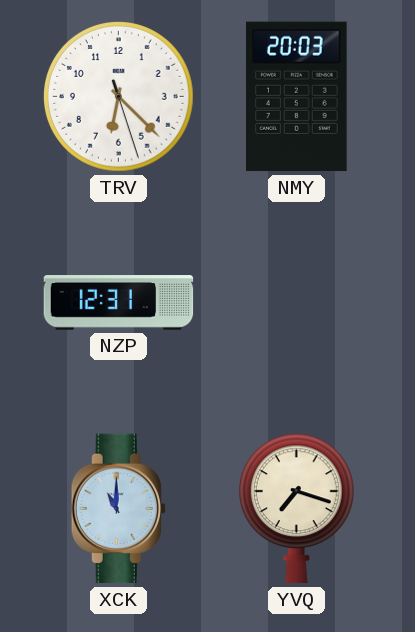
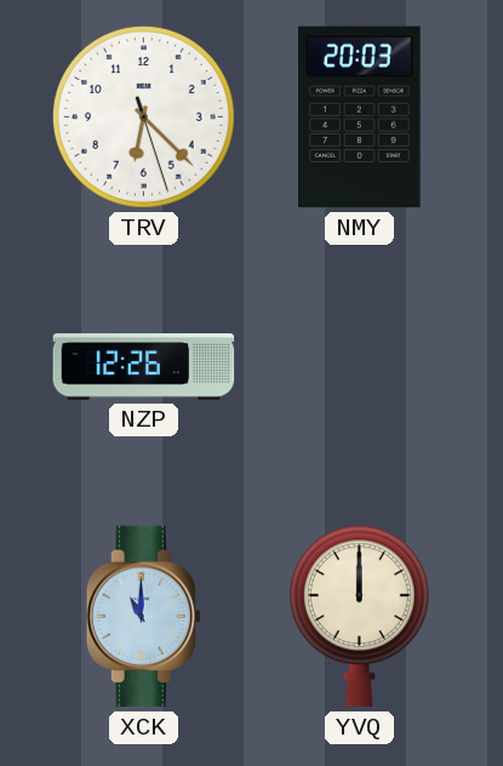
NZP: 12:31 -> 12:26 (144, 367)
YVQ: 7:18 -> 12:00 (359, 617)
